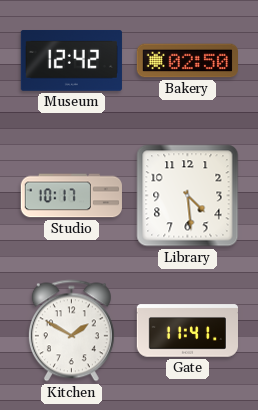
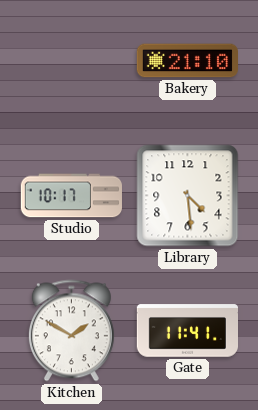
Museum: 12:42 -> none (71, 61)
Bakery: 02:50 -> 21:10 (187, 61)
